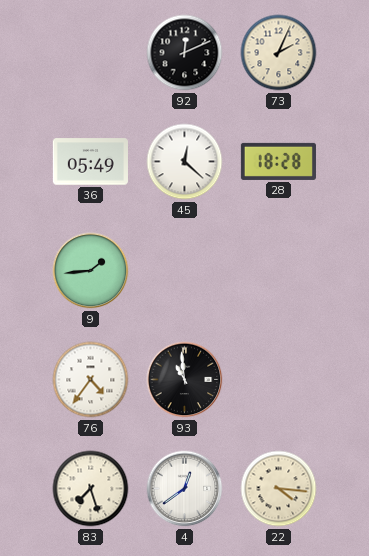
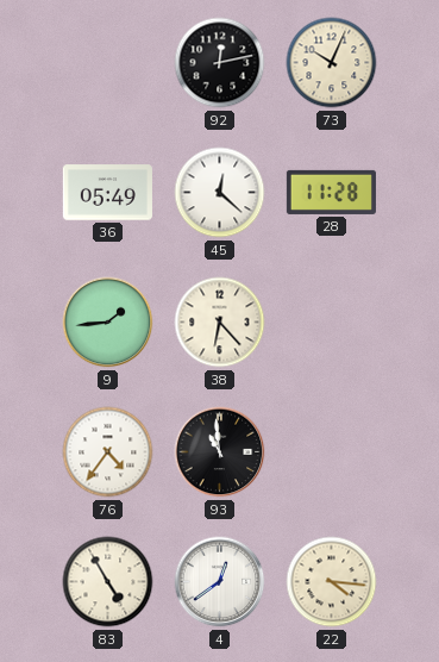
92: 12:11 -> 12:13 (220, 63)
73: 2:04 -> 10:04 (332, 63)
28: 18:28 -> 11:28 (331, 192)
38: none -> 6:23 (220, 323)
83: 7:27 -> 4:55 (108, 582)
